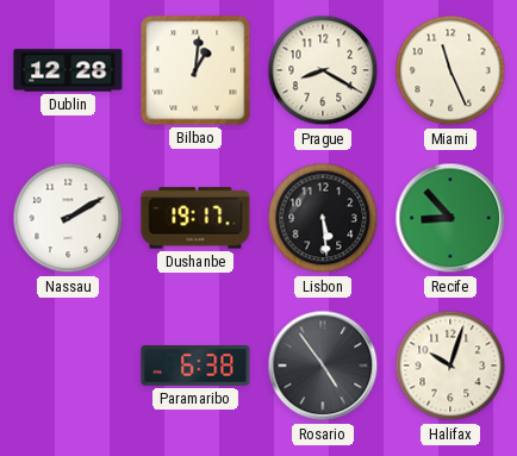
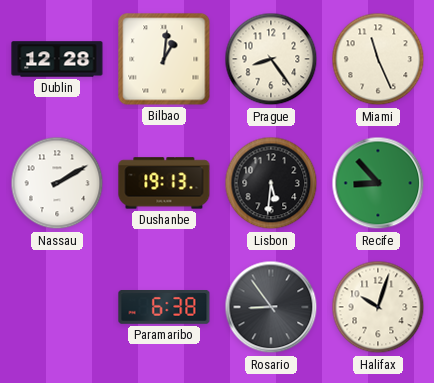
Prague: 8:20 -> 8:24 (271, 59)
Dushanbe: 19:17 -> 19:13 (164, 183)
Lisbon: 5:29 -> 5:31 (271, 183)
Rosario: 4:54 -> 8:54 (271, 307)
